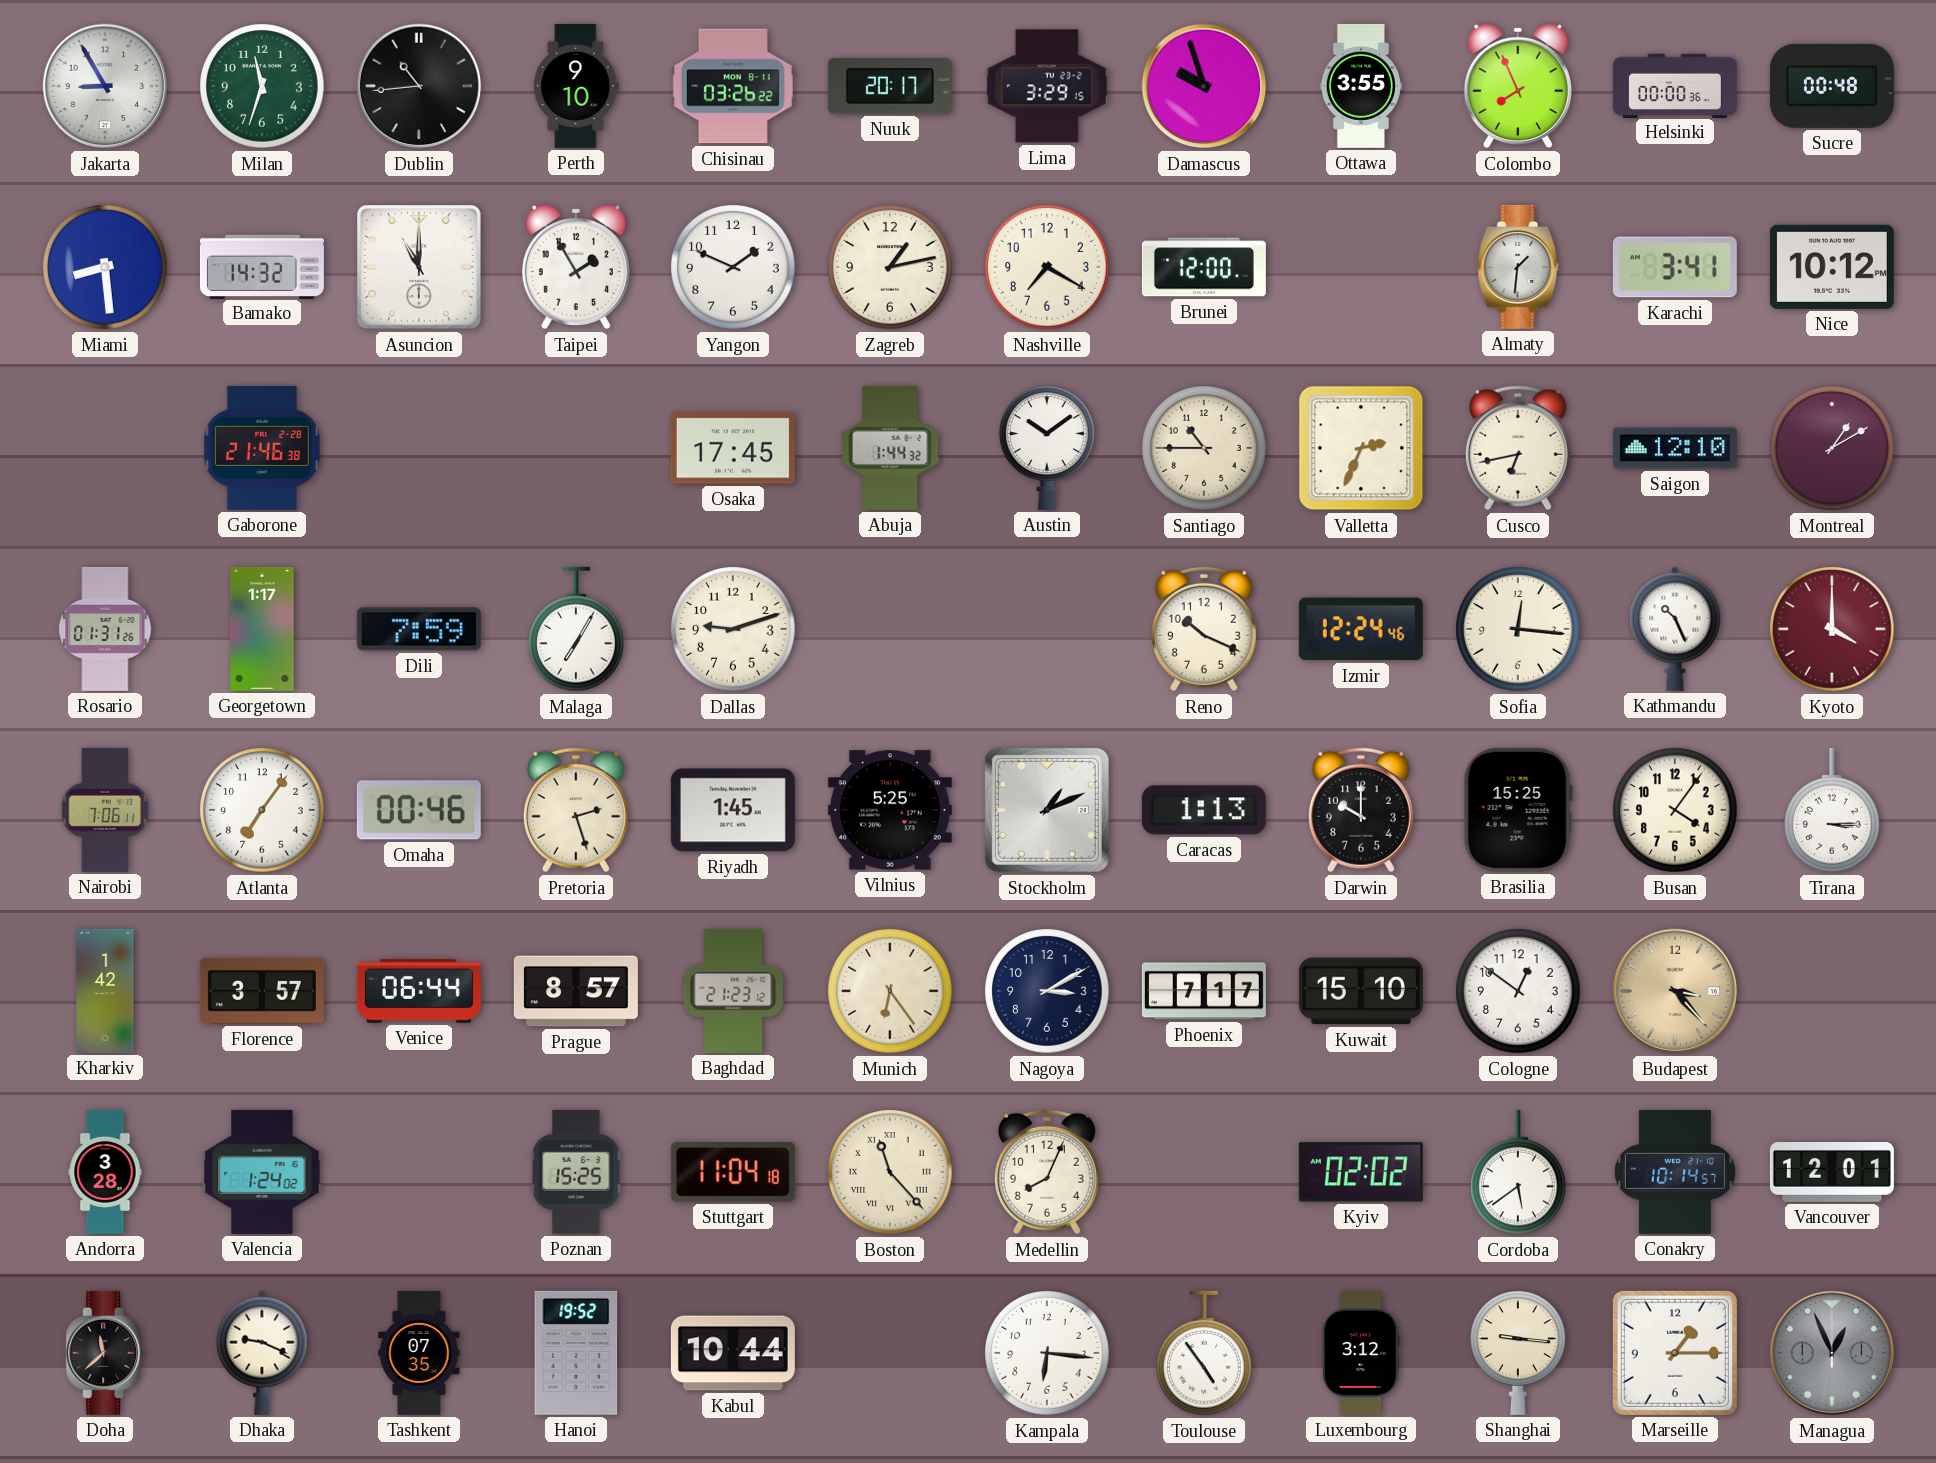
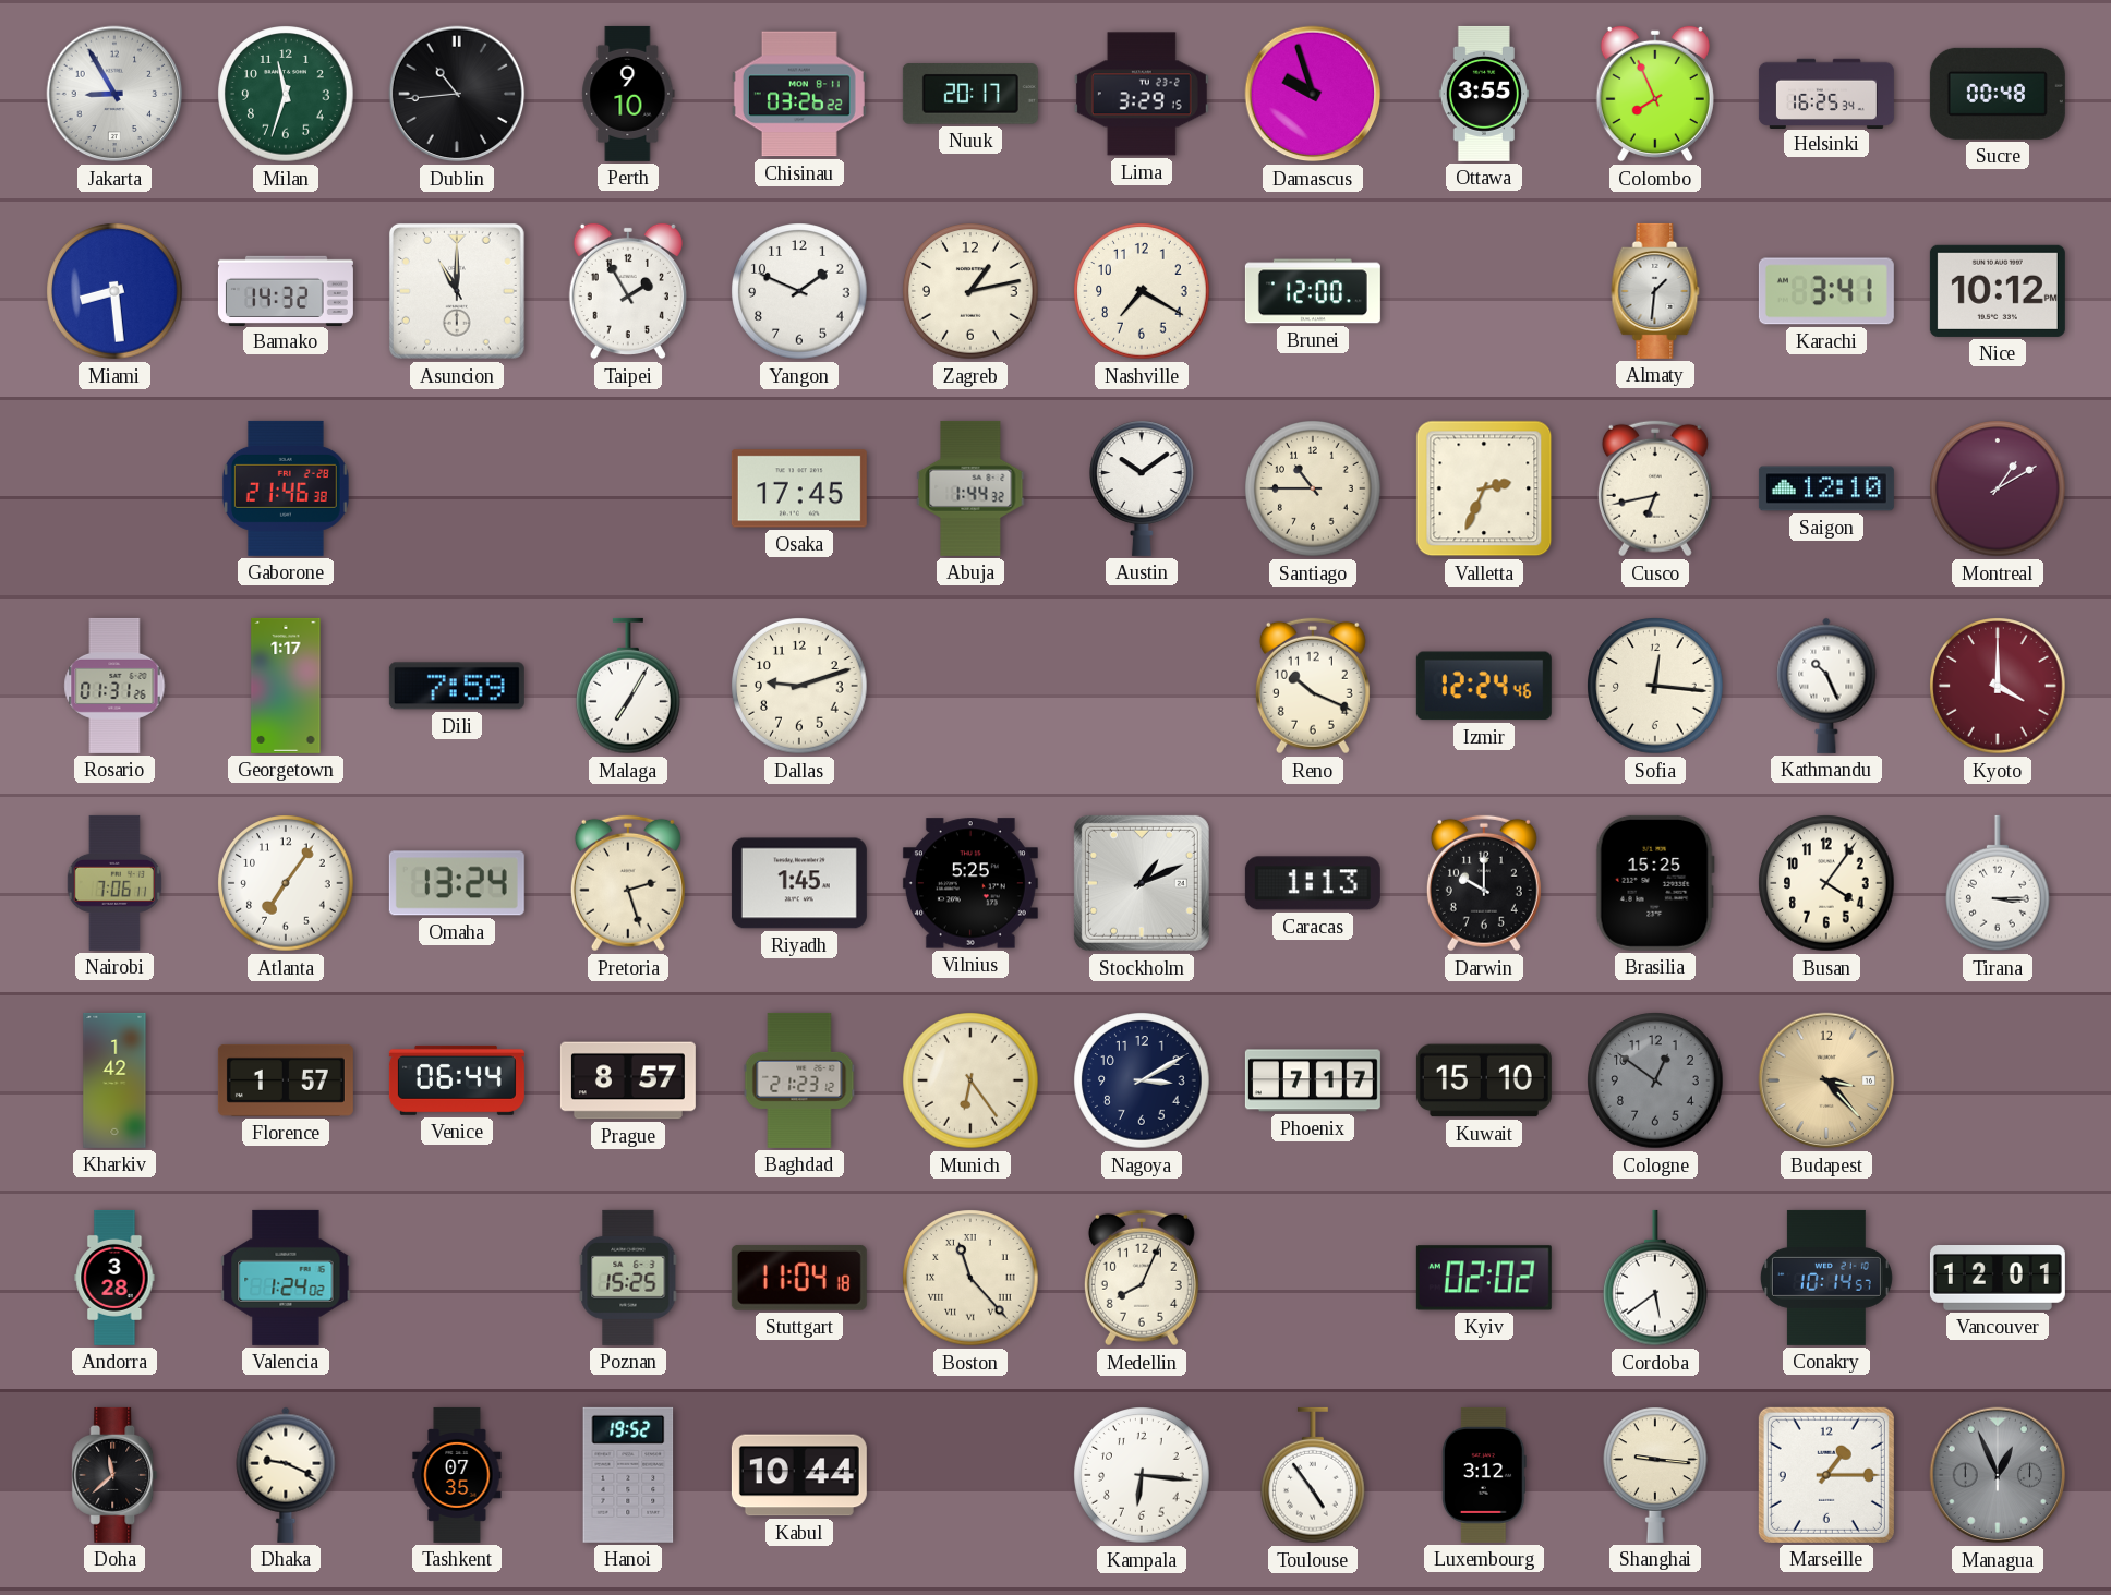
Helsinki: 00:00 -> 16:25 (1826, 93)
Omaha: 00:46 -> 13:24 (457, 883)
Florence: 3:57 -> 1:57 (286, 1080)
Cologne dial: white -> grey (1655, 1080)
